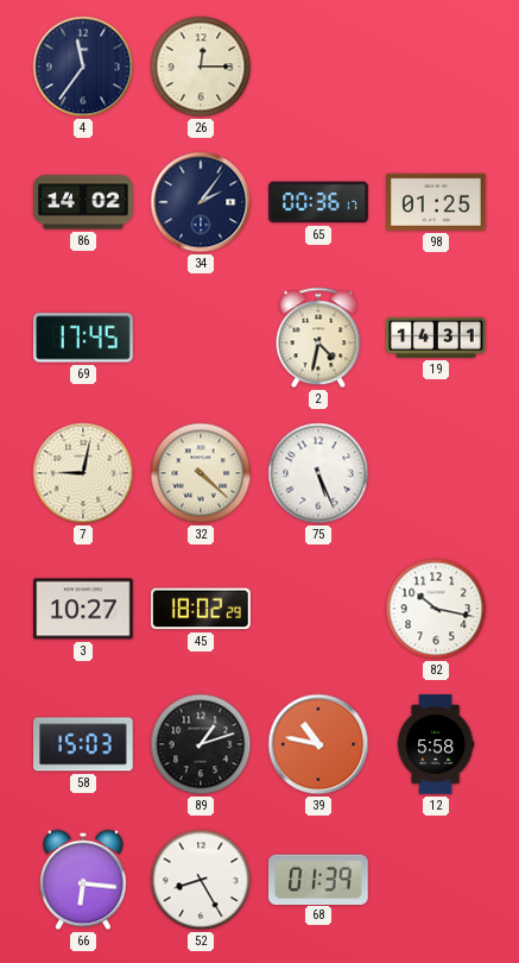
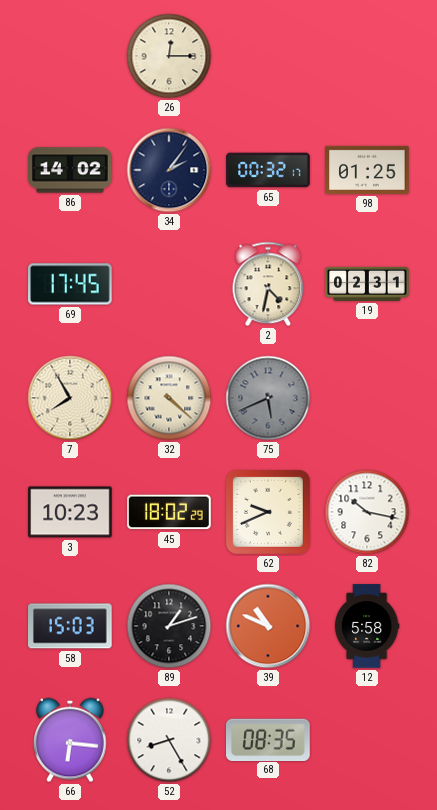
4: 11:36 -> none (83, 67)
65: 00:36 -> 00:32 (268, 170)
19: 14:31 -> 02:31 (367, 284)
7: 9:02 -> 7:55 (70, 398)
75: 5:26 -> 5:41 (268, 398)
75 dial: white -> grey (268, 398)
3: 10:27 -> 10:23 (70, 512)
62: none -> 9:41 (268, 512)
39: 10:47 -> 10:49 (268, 626)
68: 01:39 -> 08:35 (268, 739)
